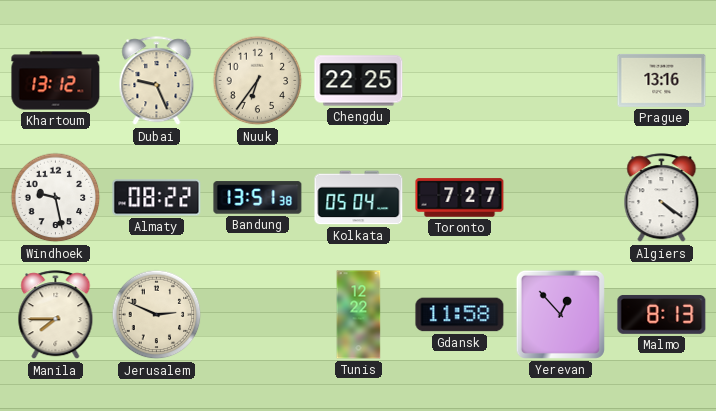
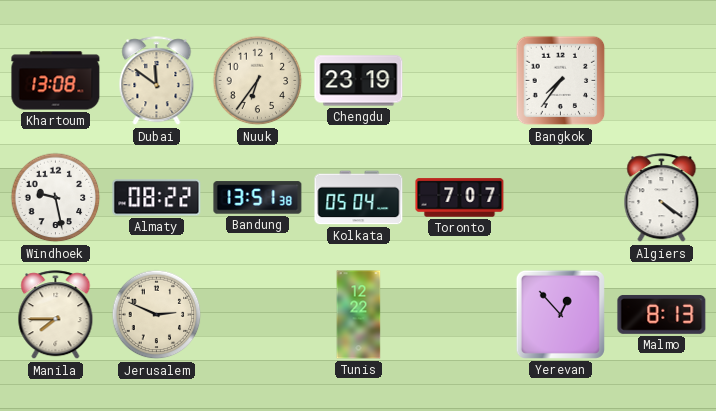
Khartoum: 13:12 -> 13:08 (56, 81)
Dubai: 9:26 -> 11:51 (157, 81)
Chengdu: 22:25 -> 23:19 (359, 81)
Bangkok: none -> 7:36 (561, 81)
Prague: 13:16 -> none (662, 80)
Toronto: 7:27 -> 7:07 (460, 198)
Gdansk: 11:58 -> none (460, 315)
